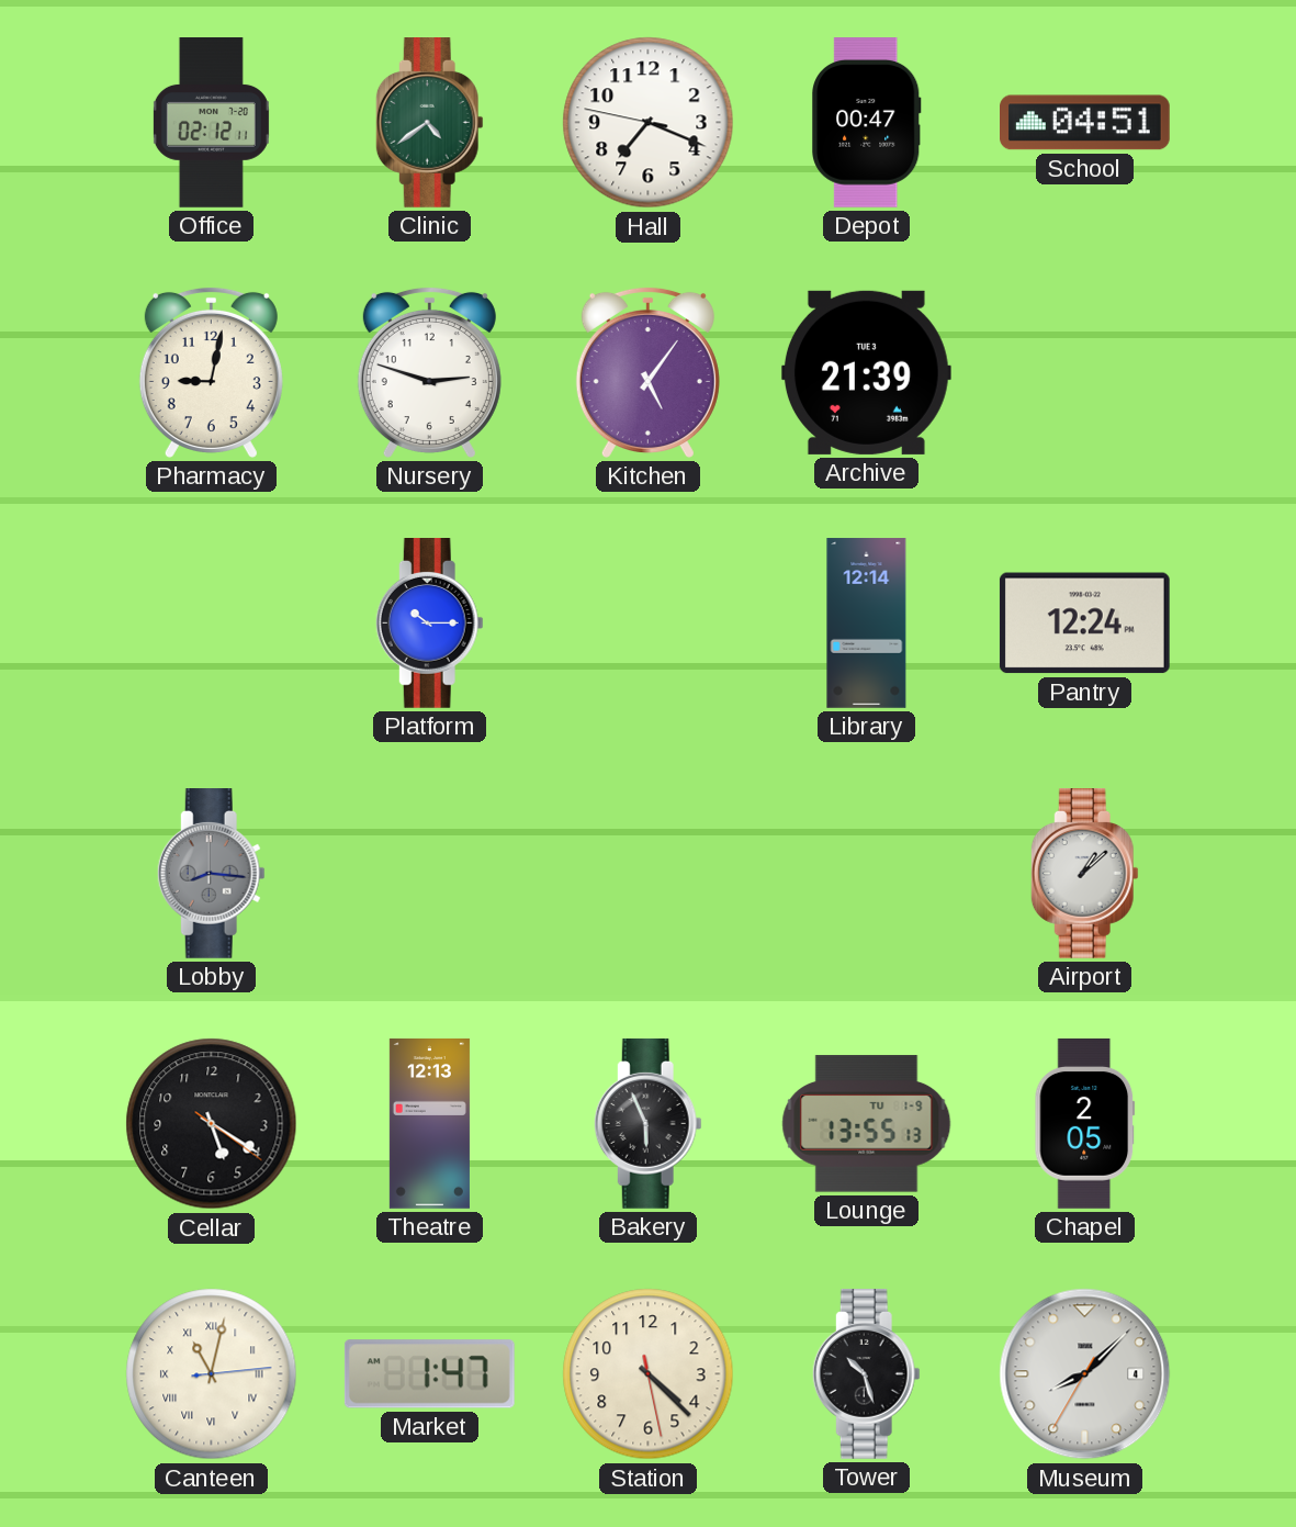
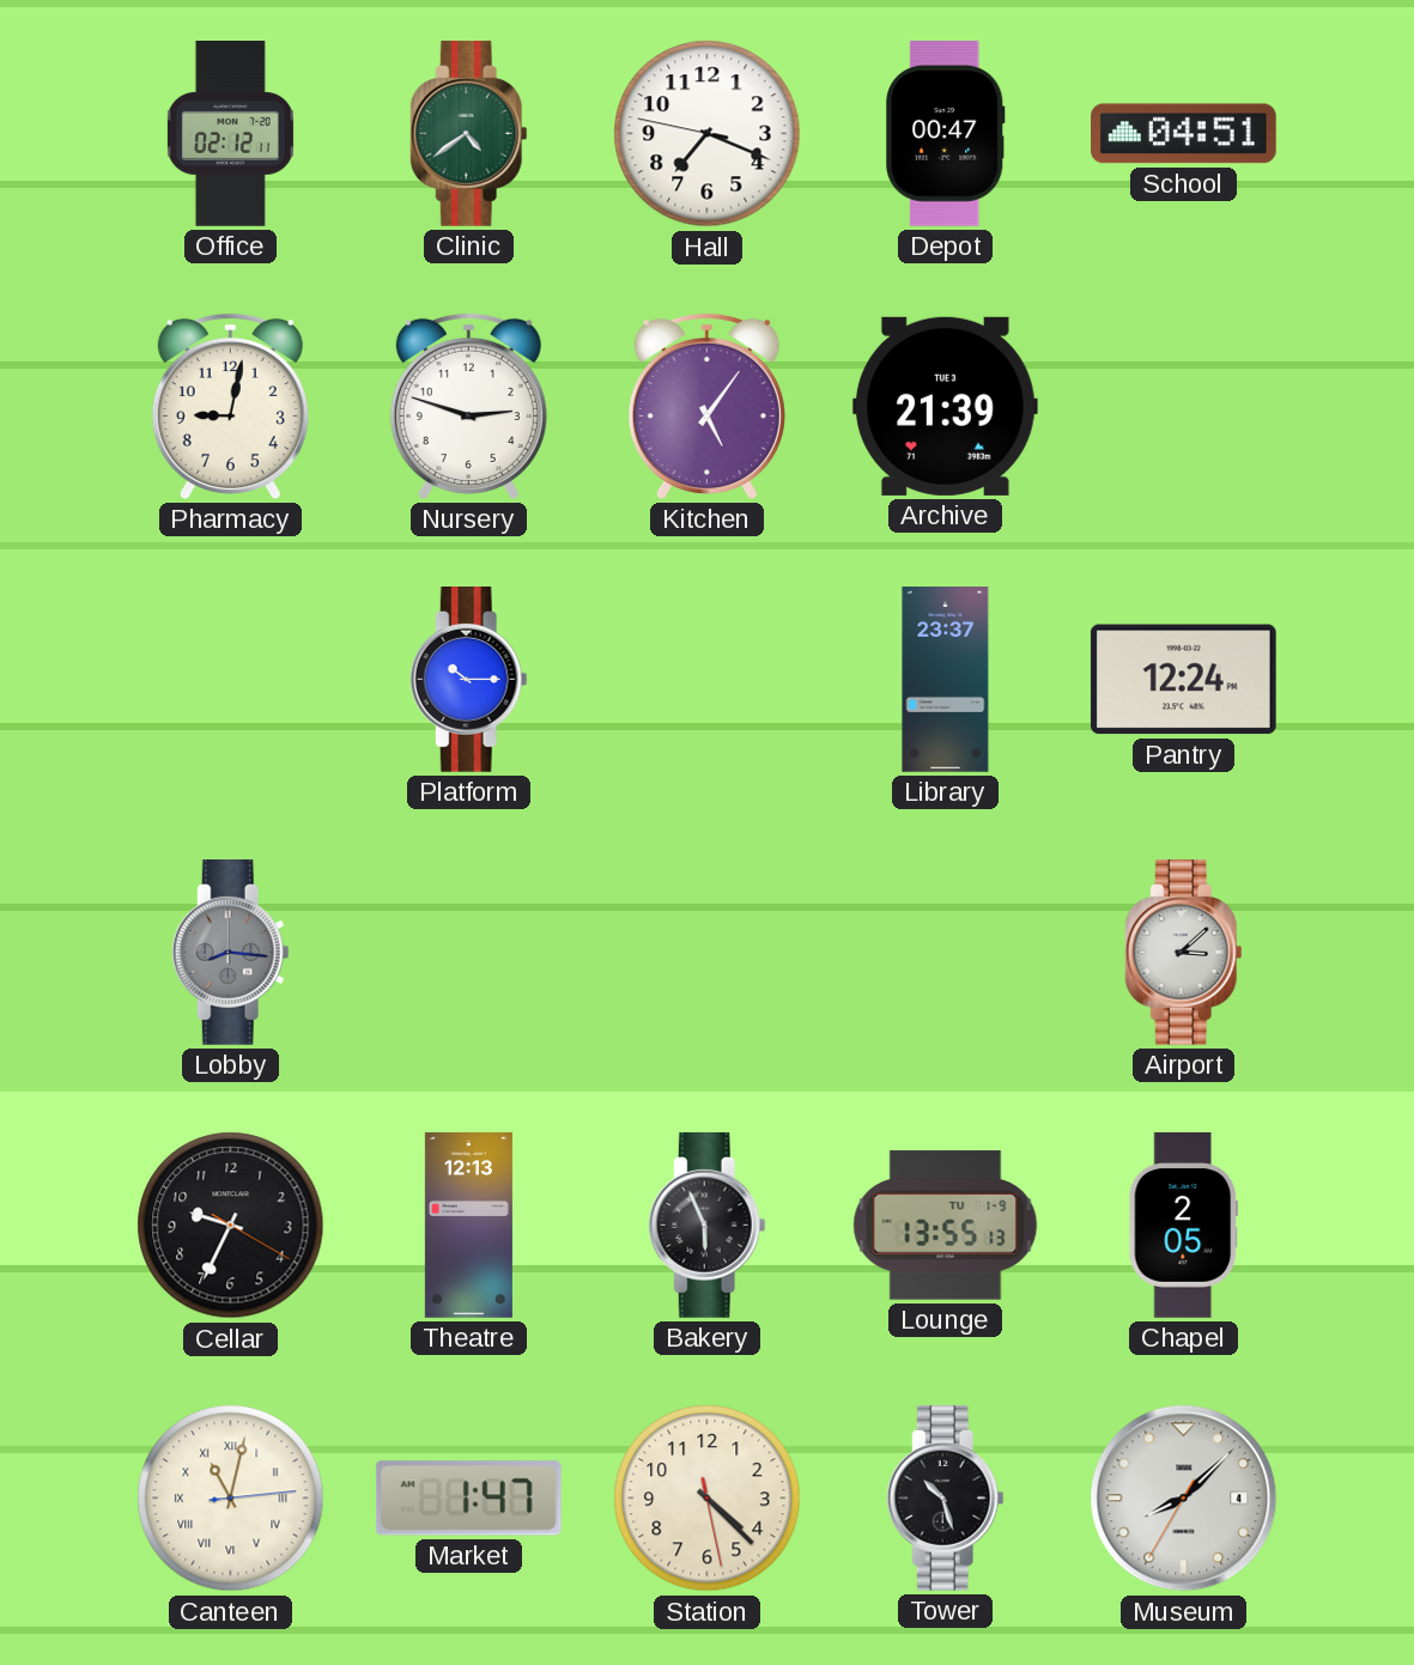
Library: 12:14 -> 23:37 (946, 680)
Airport: 1:08 -> 3:08 (1183, 953)
Cellar: 5:20 -> 9:34 (231, 1226)
